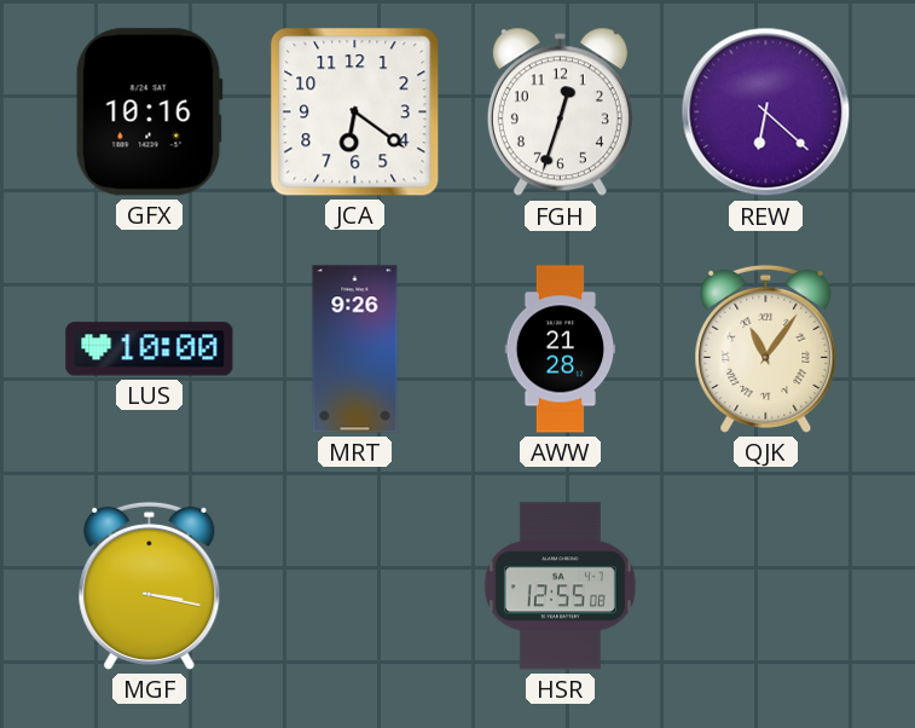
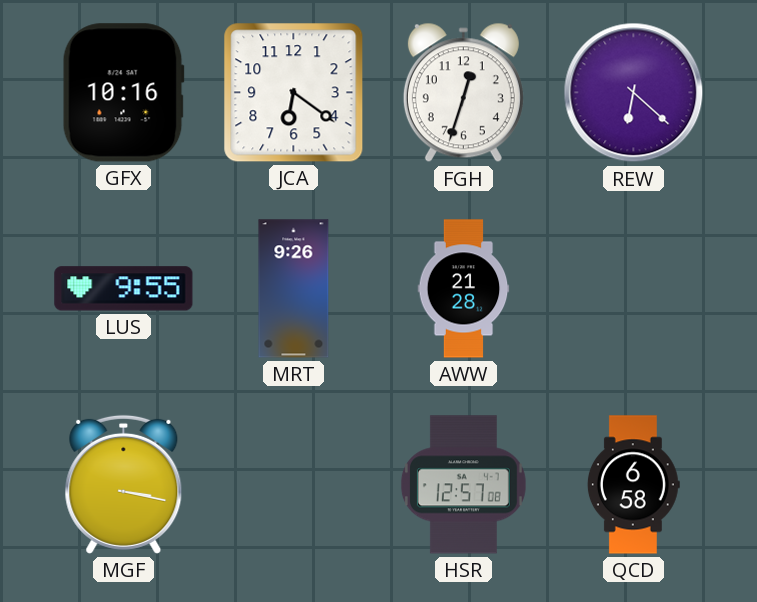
LUS: 10:00 -> 9:55 (124, 289)
QJK: 11:06 -> none (766, 348)
HSR: 12:55 -> 12:57 (463, 485)
QCD: none -> 6:58 (633, 485)
